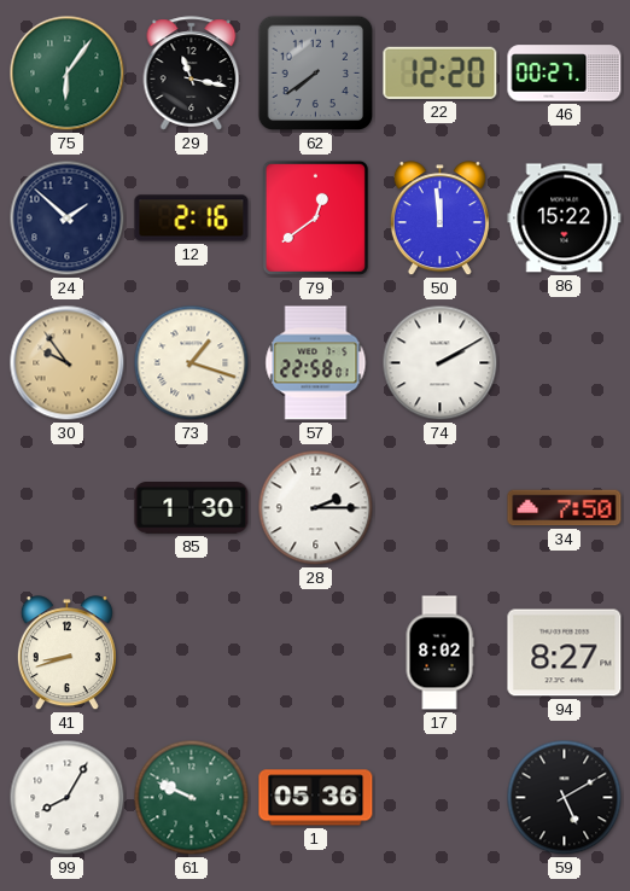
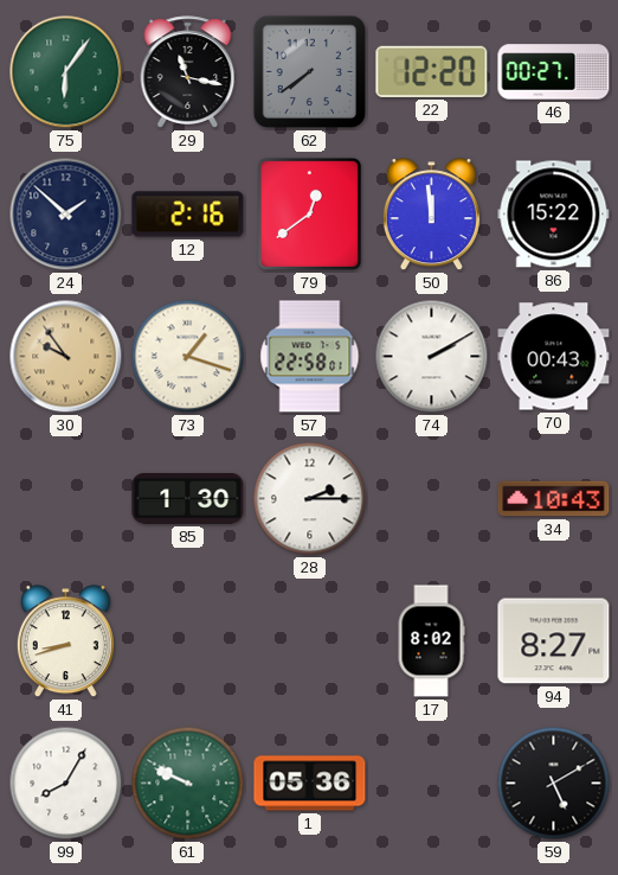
70: none -> 00:43 (554, 357)
34: 7:50 -> 10:43 (554, 499)
